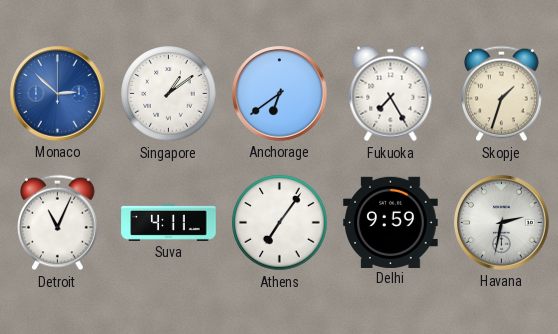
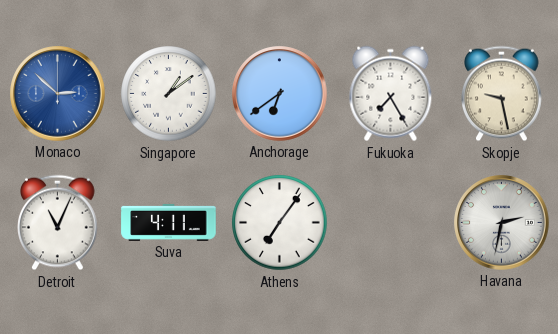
Skopje: 1:33 -> 9:28 (502, 94)
Delhi: 9:59 -> none (391, 222)
